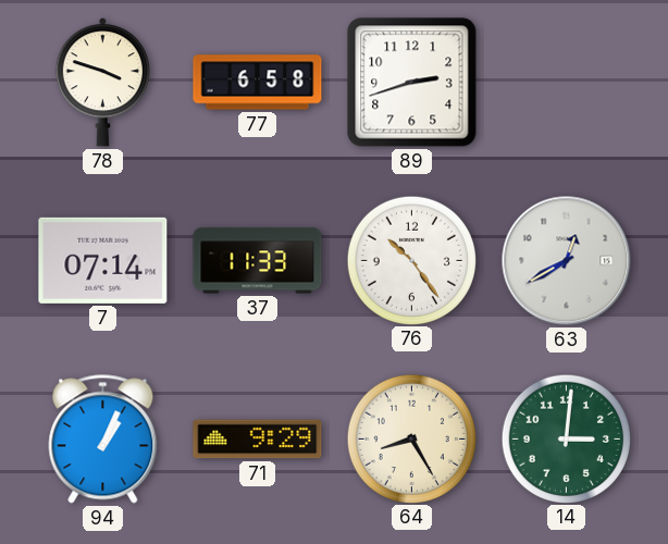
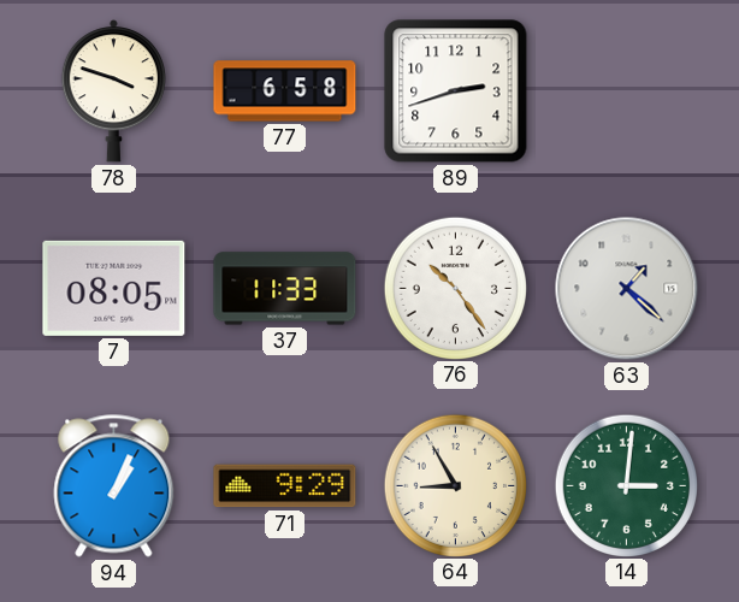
7: 07:14 -> 08:05 (114, 288)
63: 12:40 -> 1:22 (627, 289)
64: 8:25 -> 8:55 (455, 485)
